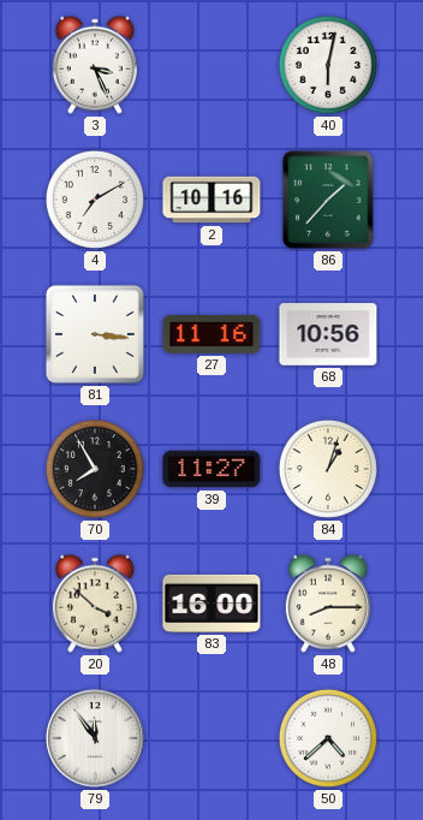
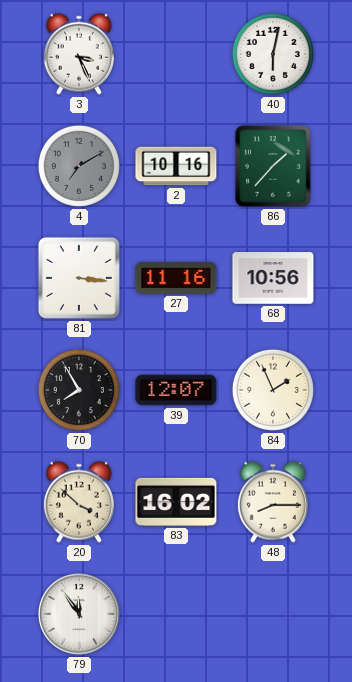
4 dial: white -> grey (79, 166)
39: 11:27 -> 12:07 (176, 390)
84: 1:03 -> 1:56 (273, 390)
83: 16:00 -> 16:02 (176, 502)
50: 4:38 -> none (328, 738)
